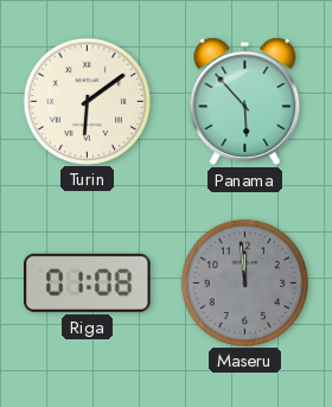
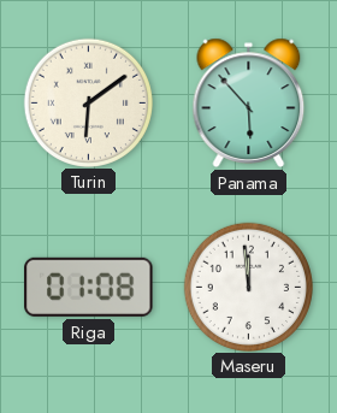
Maseru dial: grey -> white (248, 287)
